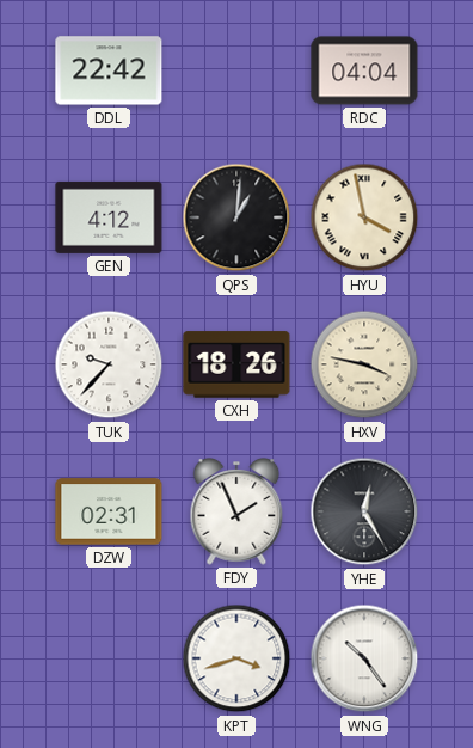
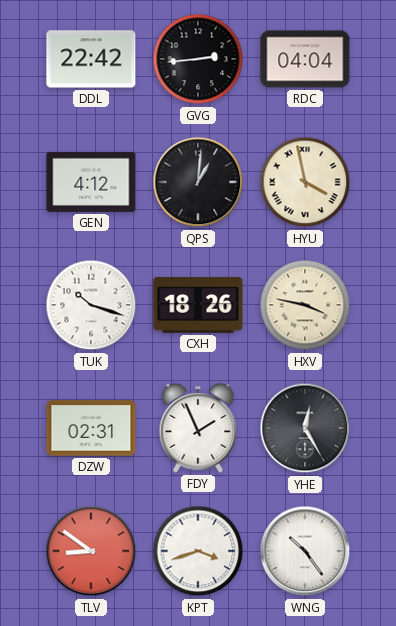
GVG: none -> 2:44 (198, 59)
TUK: 9:37 -> 10:18 (91, 305)
TLV: none -> 8:51 (91, 551)
